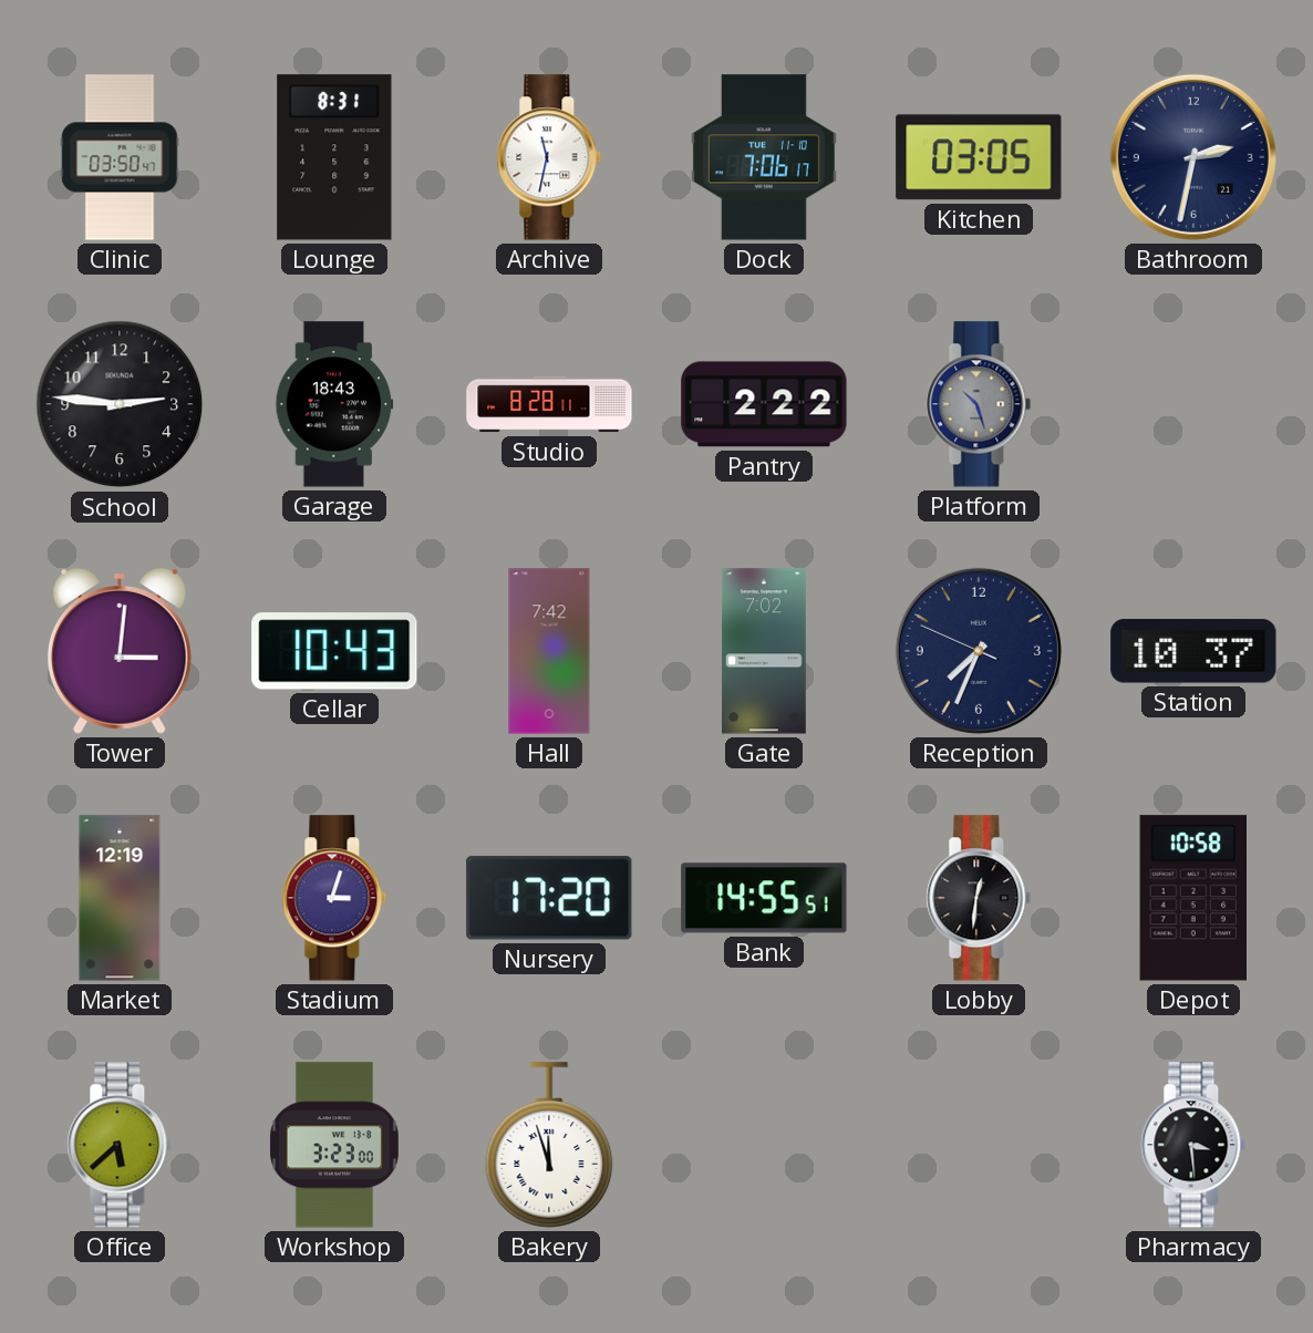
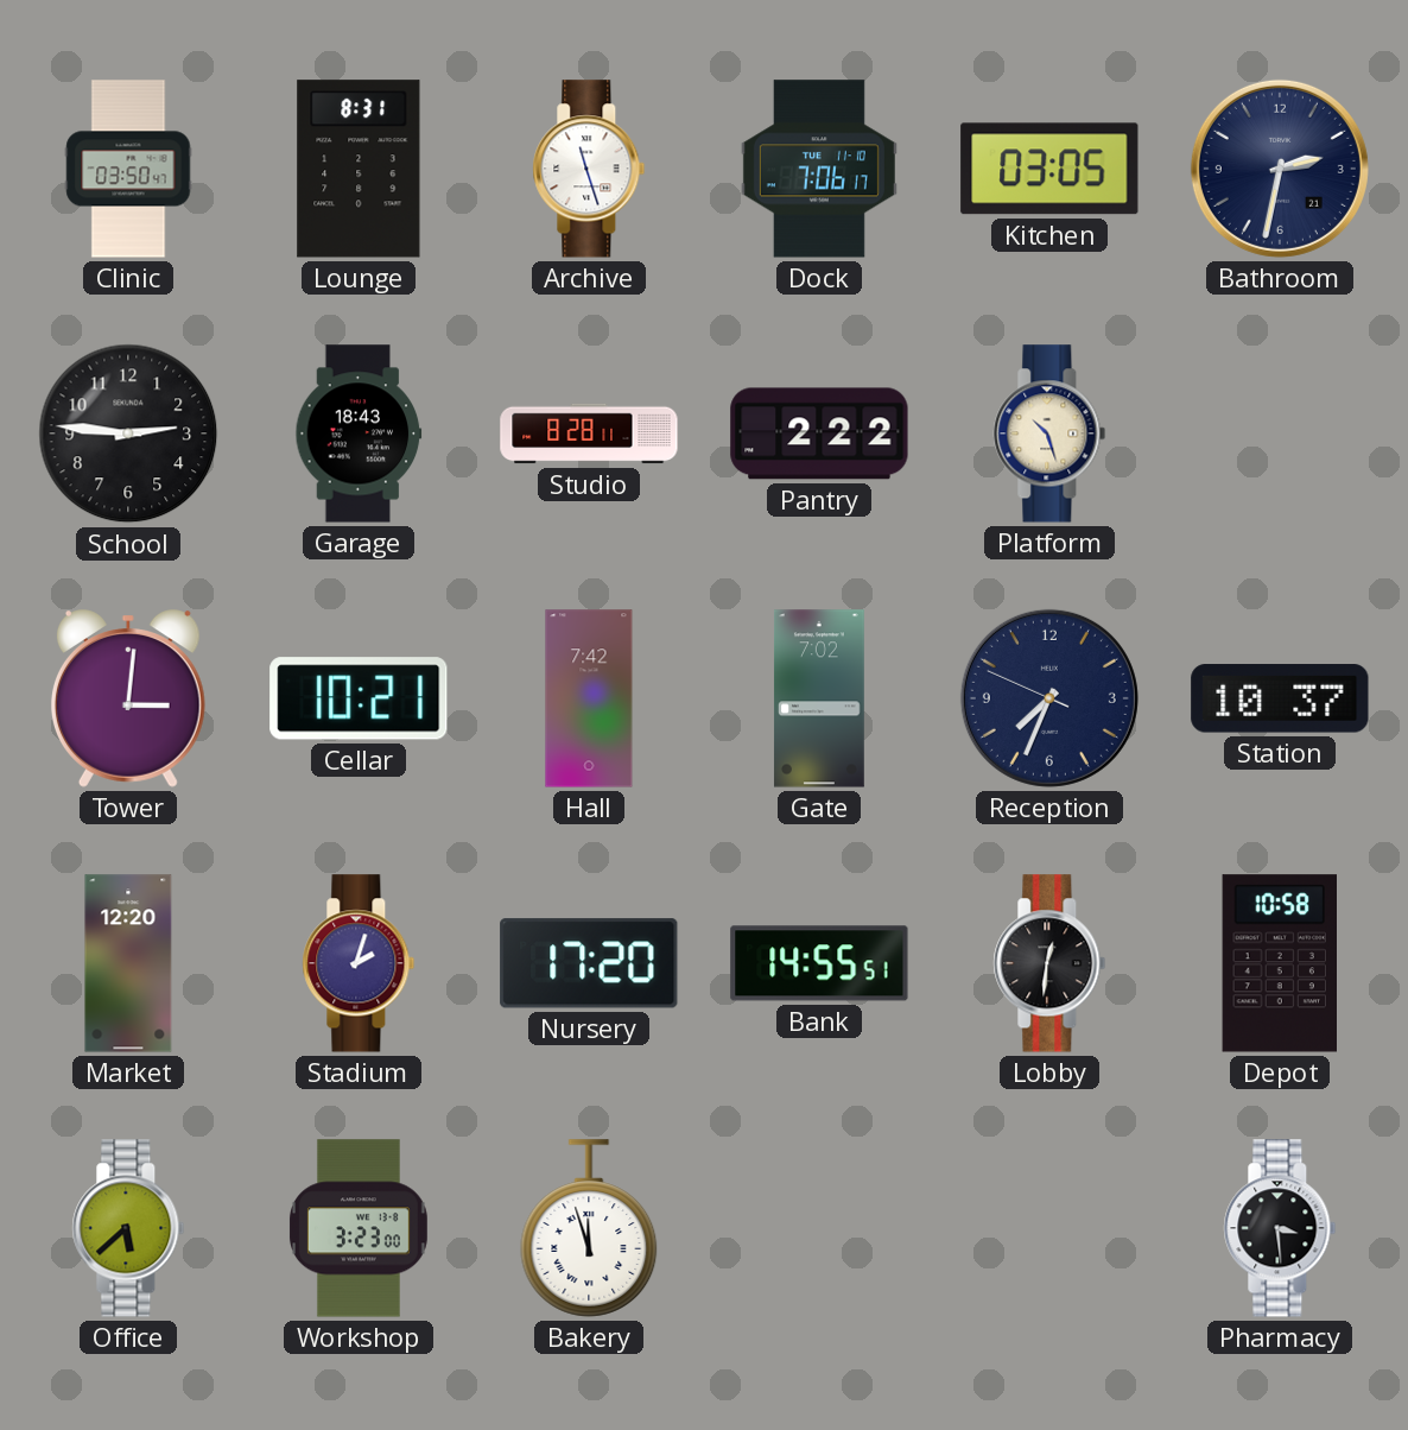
Archive: 11:32 -> 11:27 (589, 169)
Platform dial: grey -> cream (1049, 434)
Cellar: 10:43 -> 10:21 (359, 698)
Market: 12:19 -> 12:20 (128, 963)
Stadium: 3:03 -> 2:03 (359, 963)
